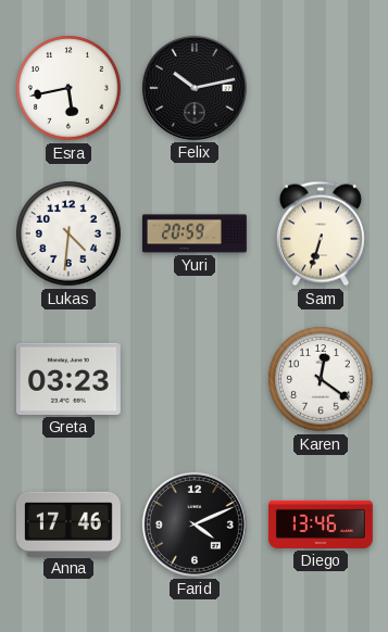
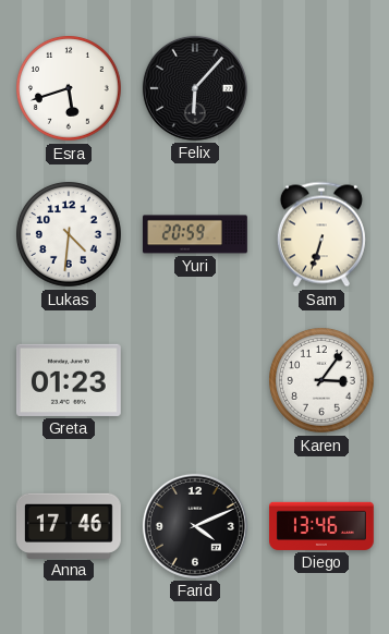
Esra: 5:43 -> 5:42 (70, 89)
Felix: 10:13 -> 6:07 (195, 88)
Greta: 03:23 -> 01:23 (69, 380)
Karen: 12:21 -> 3:06 (323, 381)
